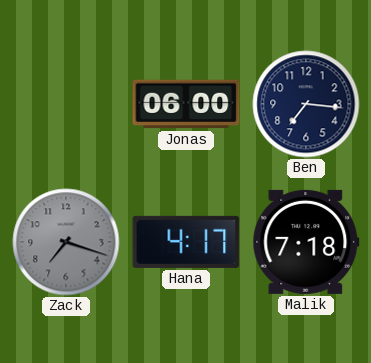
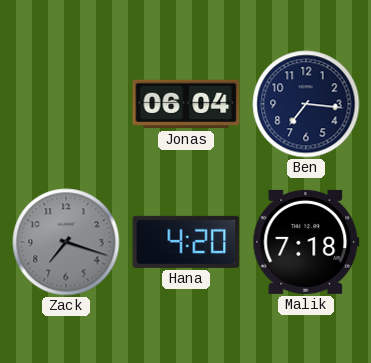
Jonas: 06:00 -> 06:04 (186, 104)
Hana: 4:17 -> 4:20 (186, 242)
